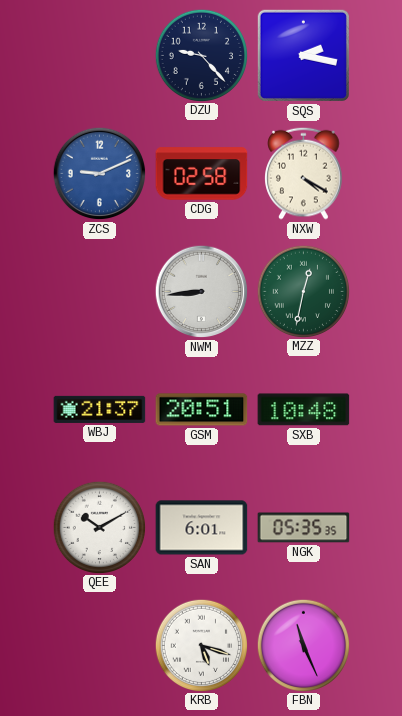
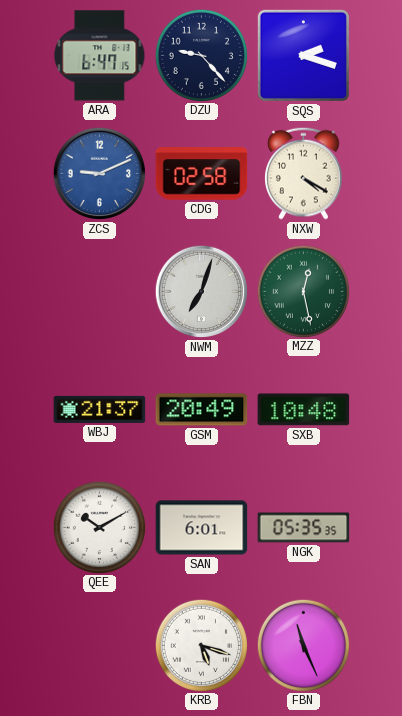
ARA: none -> 6:47 (100, 56)
SQS: 2:17 -> 2:18 (303, 55)
NWM: 8:44 -> 7:03 (202, 292)
MZZ: 12:32 -> 12:28 (303, 291)
GSM: 20:51 -> 20:49 (202, 410)
